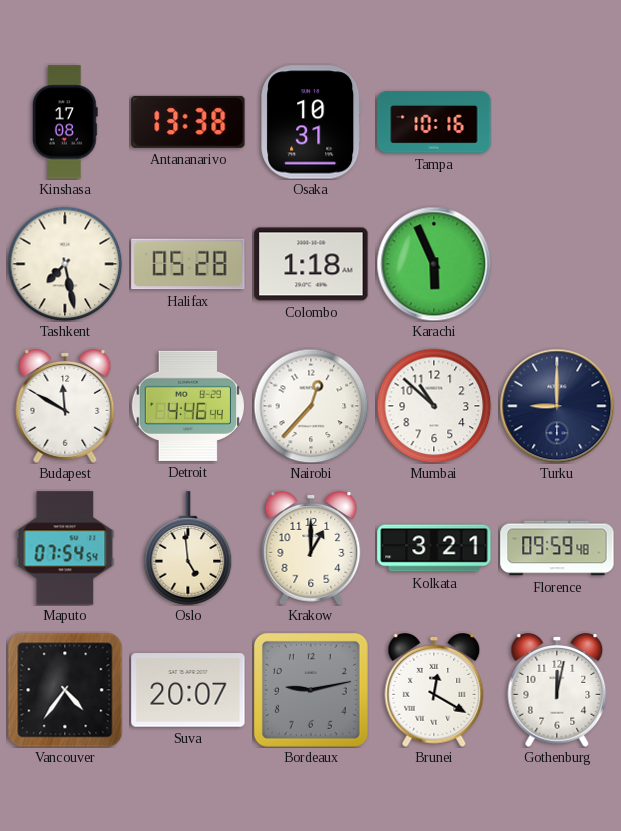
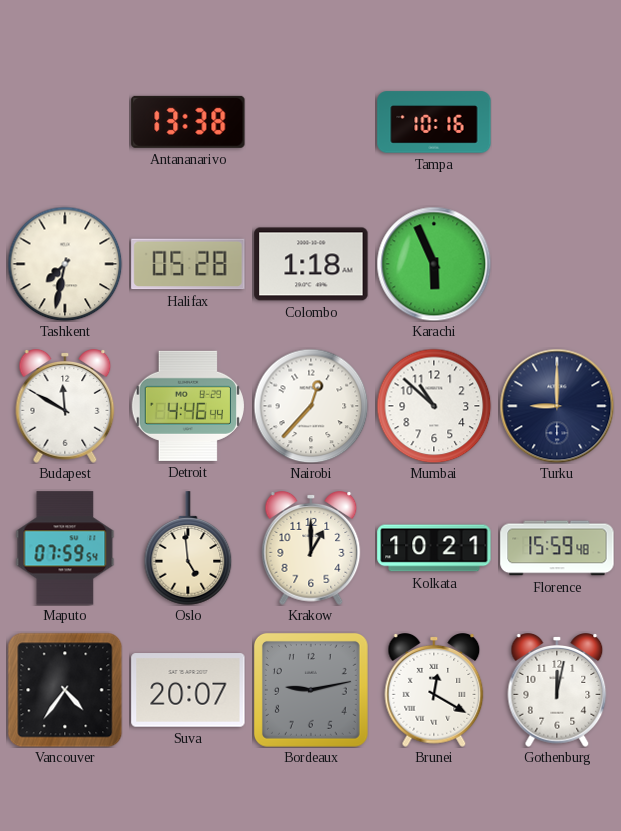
Kinshasa: 17:08 -> none (65, 122)
Osaka: 10:31 -> none (311, 122)
Tashkent: 7:28 -> 7:32 (65, 264)
Maputo: 07:54 -> 07:59 (65, 548)
Kolkata: 3:21 -> 10:21 (434, 548)
Florence: 09:59 -> 15:59 (557, 548)
